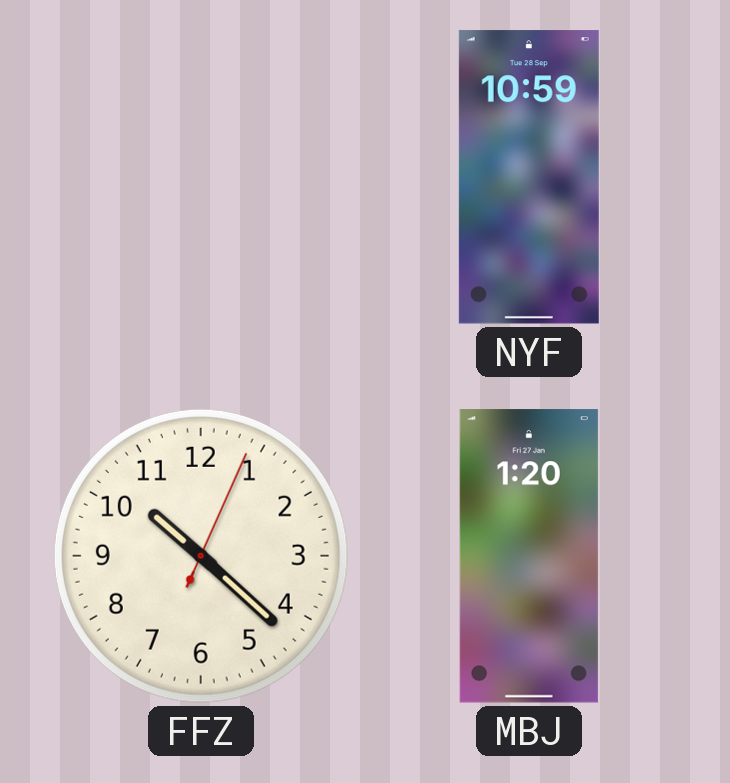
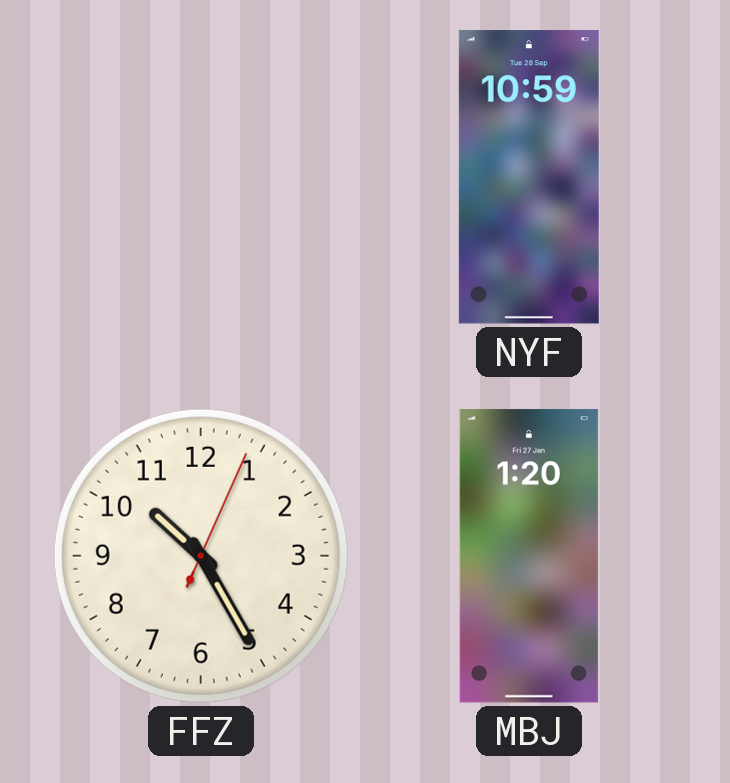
FFZ: 10:22 -> 10:25 (201, 556)
